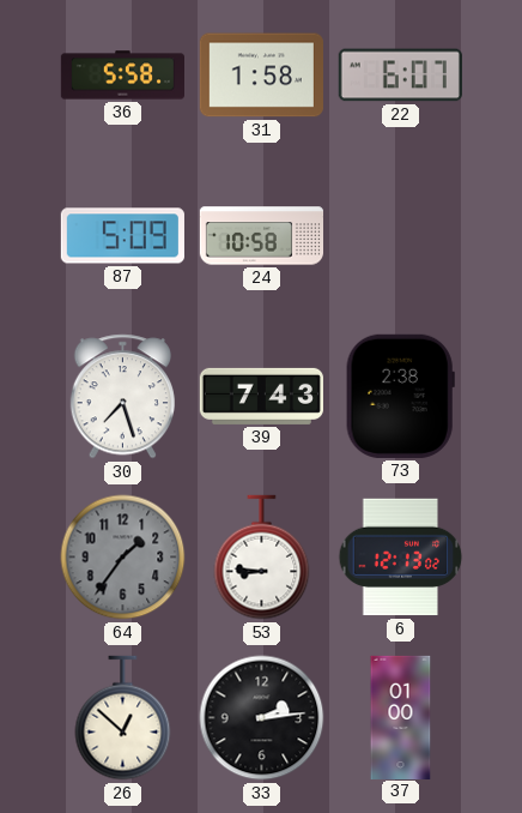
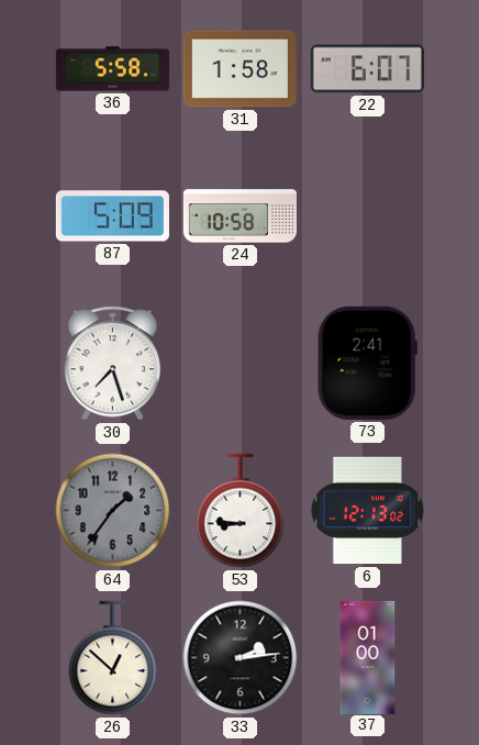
39: 7:43 -> none (261, 396)
73: 2:38 -> 2:41 (367, 363)
